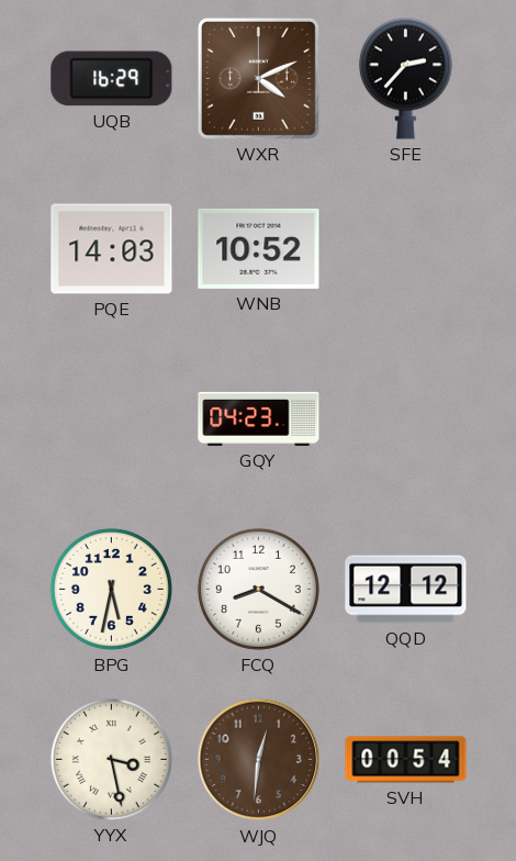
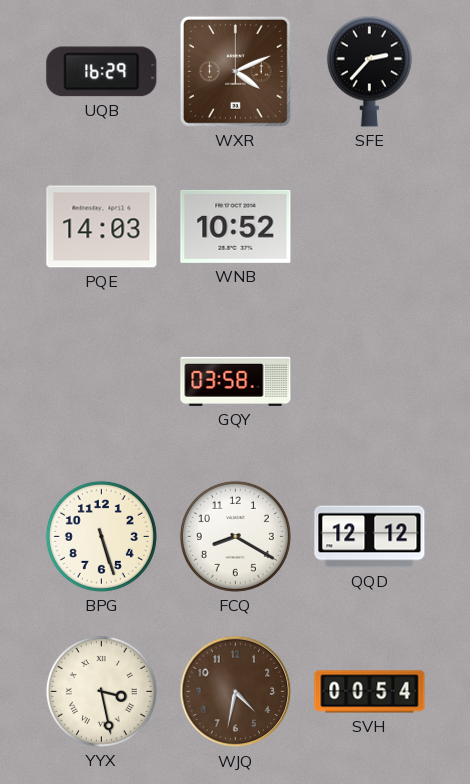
GQY: 04:23 -> 03:58 (236, 381)
BPG: 5:32 -> 5:27 (101, 536)
WJQ: 12:31 -> 4:32 (236, 692)
